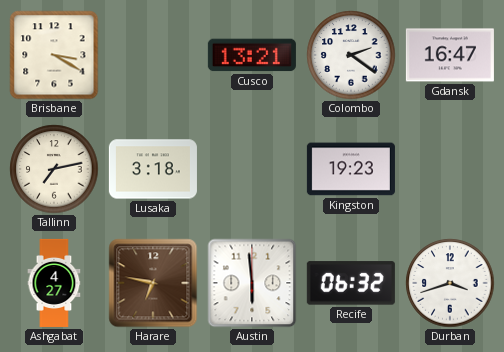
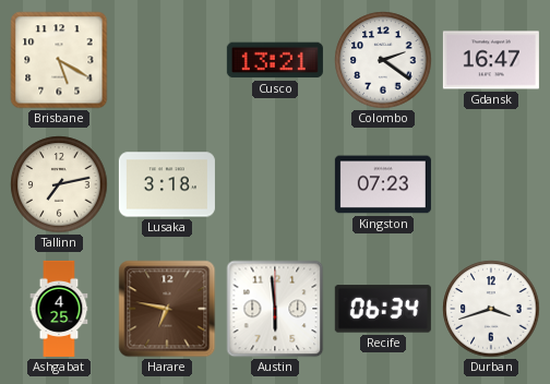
Brisbane: 3:20 -> 5:20 (59, 60)
Kingston: 19:23 -> 07:23 (383, 184)
Ashgabat: 4:27 -> 4:25 (59, 309)
Recife: 06:32 -> 06:34 (383, 309)
